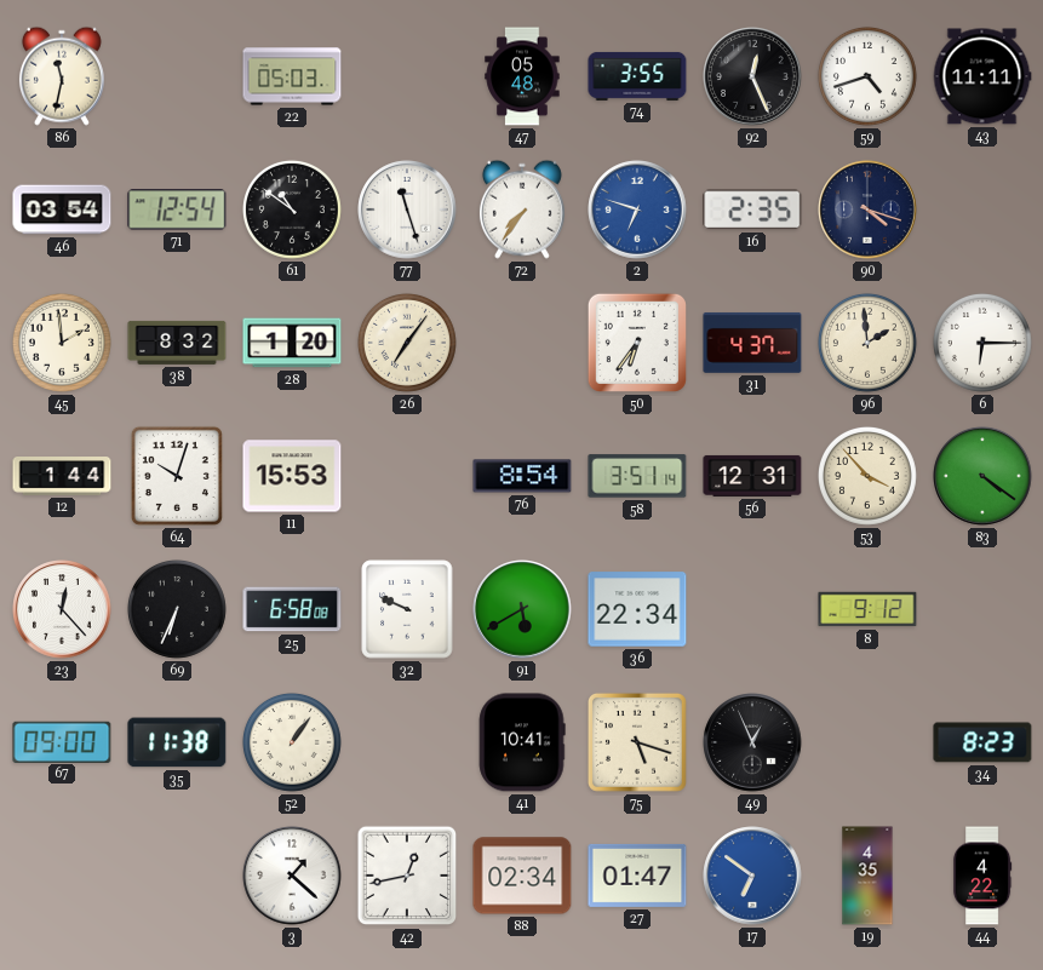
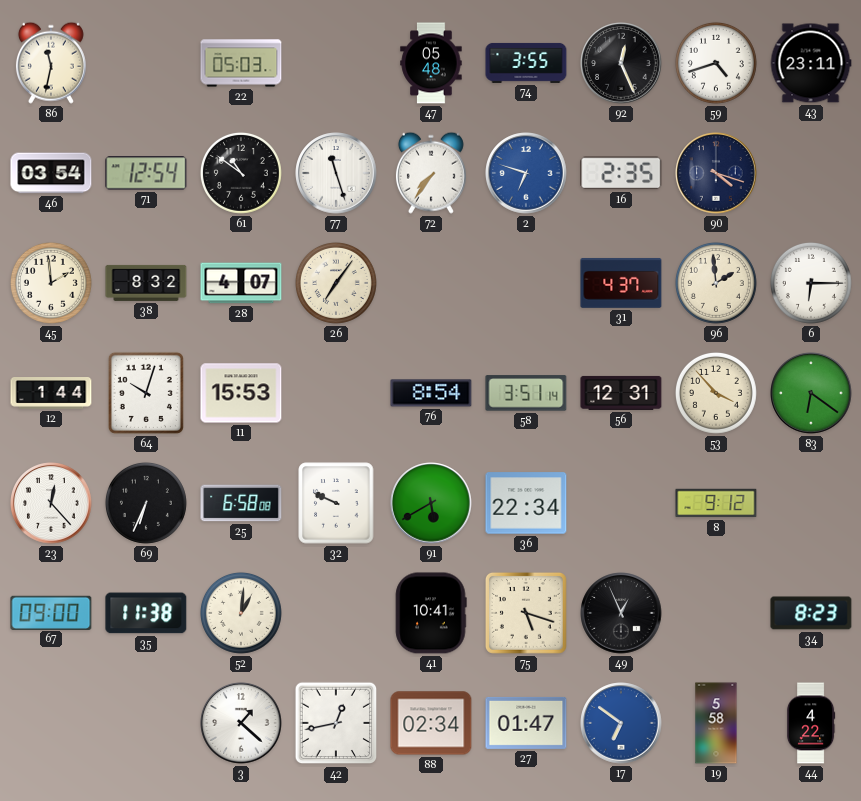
43: 11:11 -> 23:11 (811, 63)
28: 1:20 -> 4:07 (241, 283)
50: 6:36 -> none (637, 343)
83: 4:21 -> 6:21 (811, 393)
52: 1:06 -> 1:01 (241, 613)
19: 4:35 -> 5:58 (716, 723)
